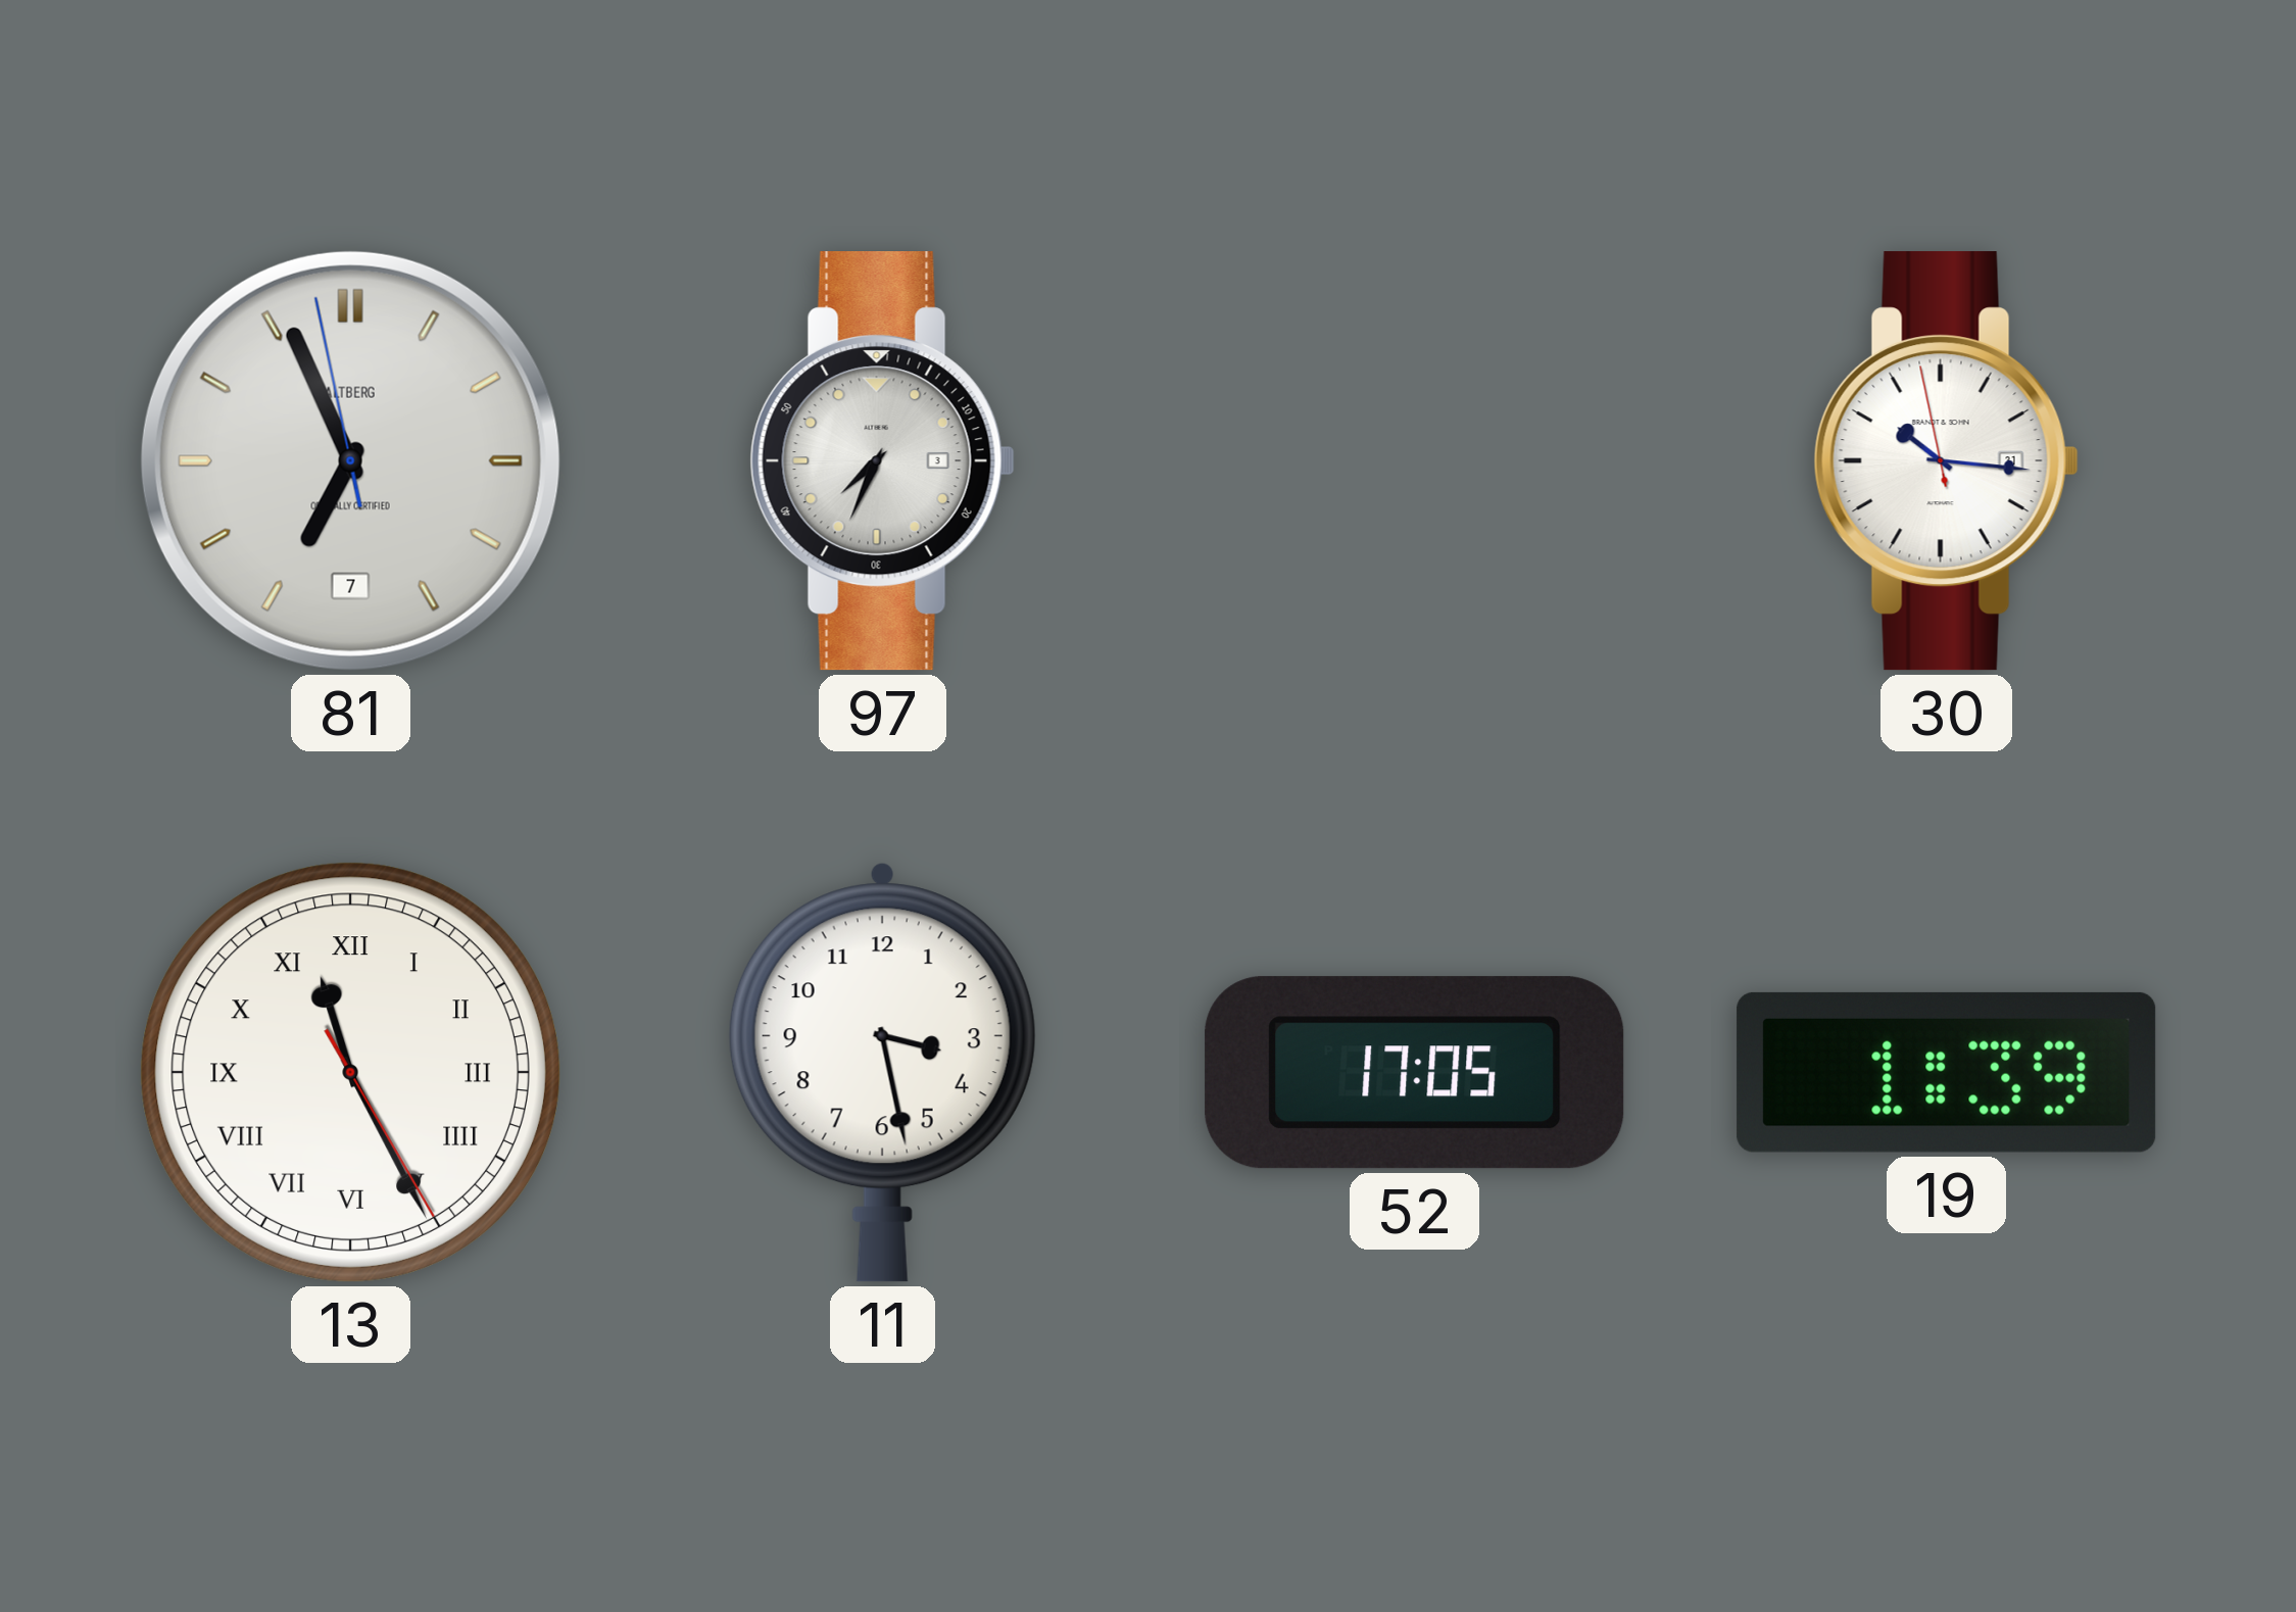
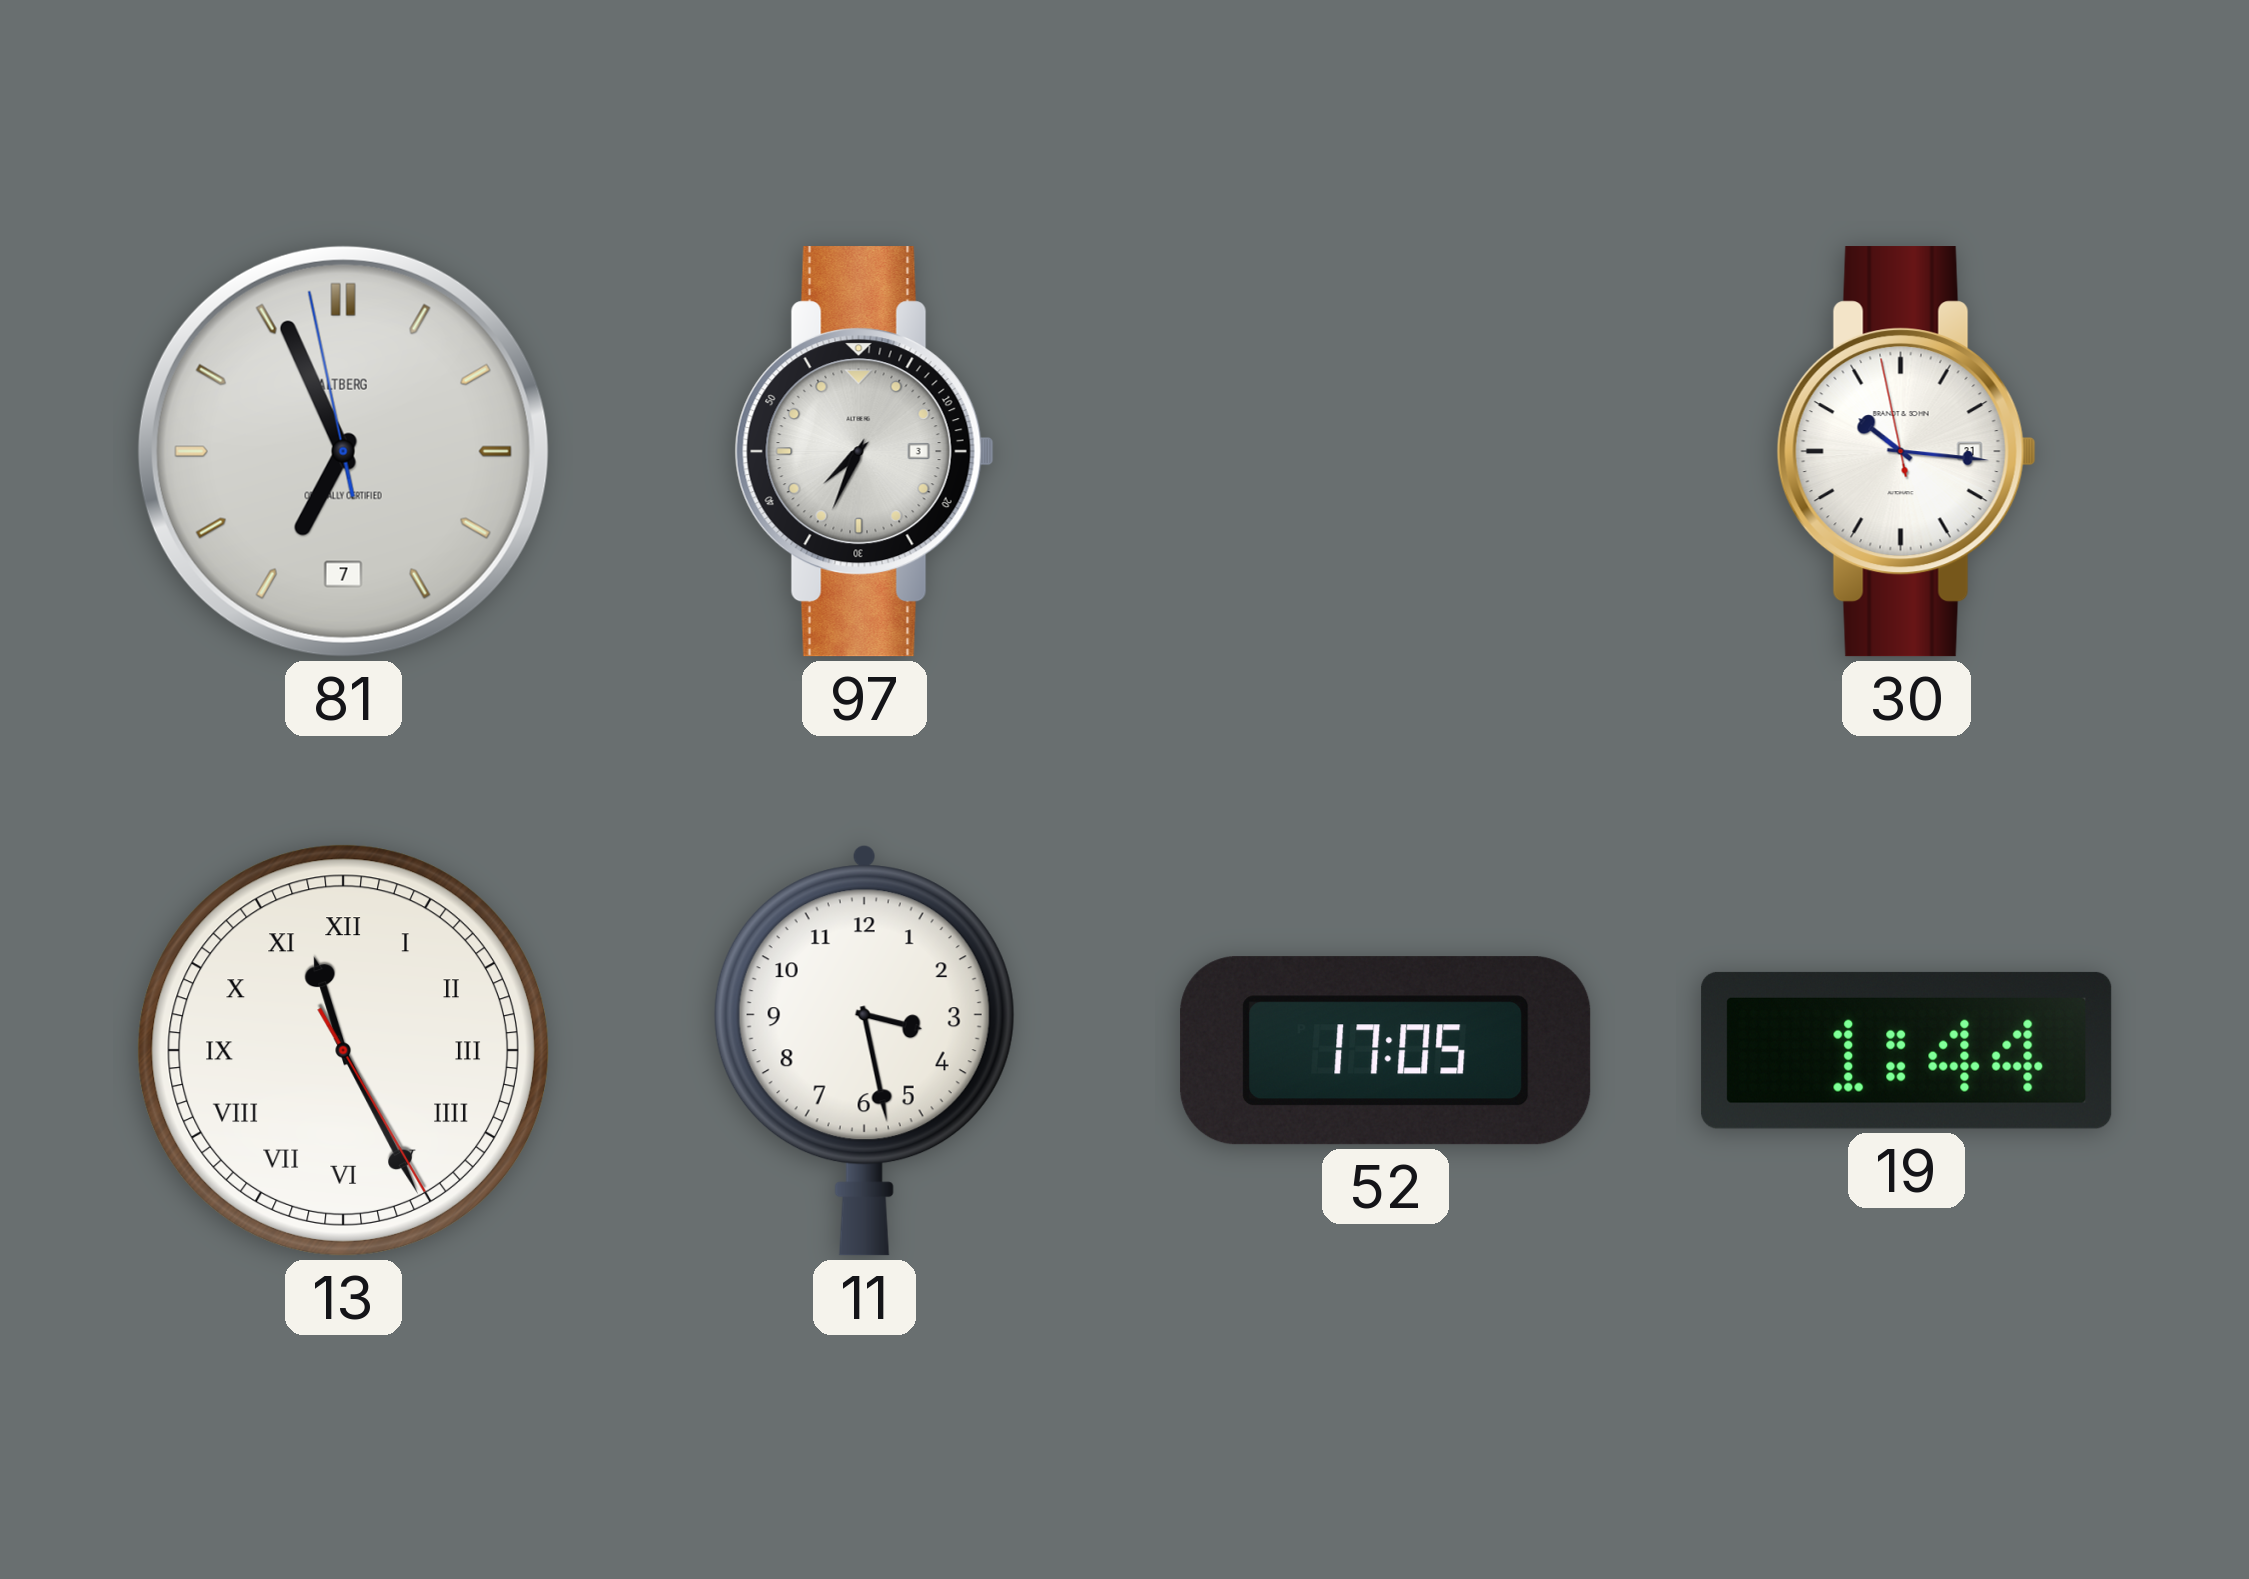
19: 1:39 -> 1:44 (1907, 1050)
